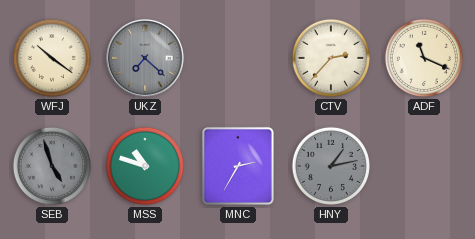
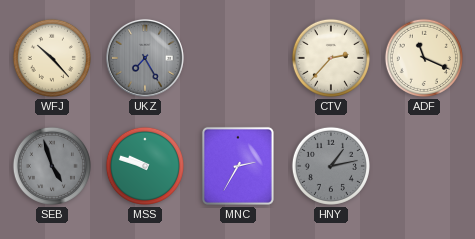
WFJ: 10:21 -> 10:23 (52, 58)
UKZ: 7:22 -> 7:25 (145, 58)
MSS: 10:48 -> 9:48 (145, 166)
